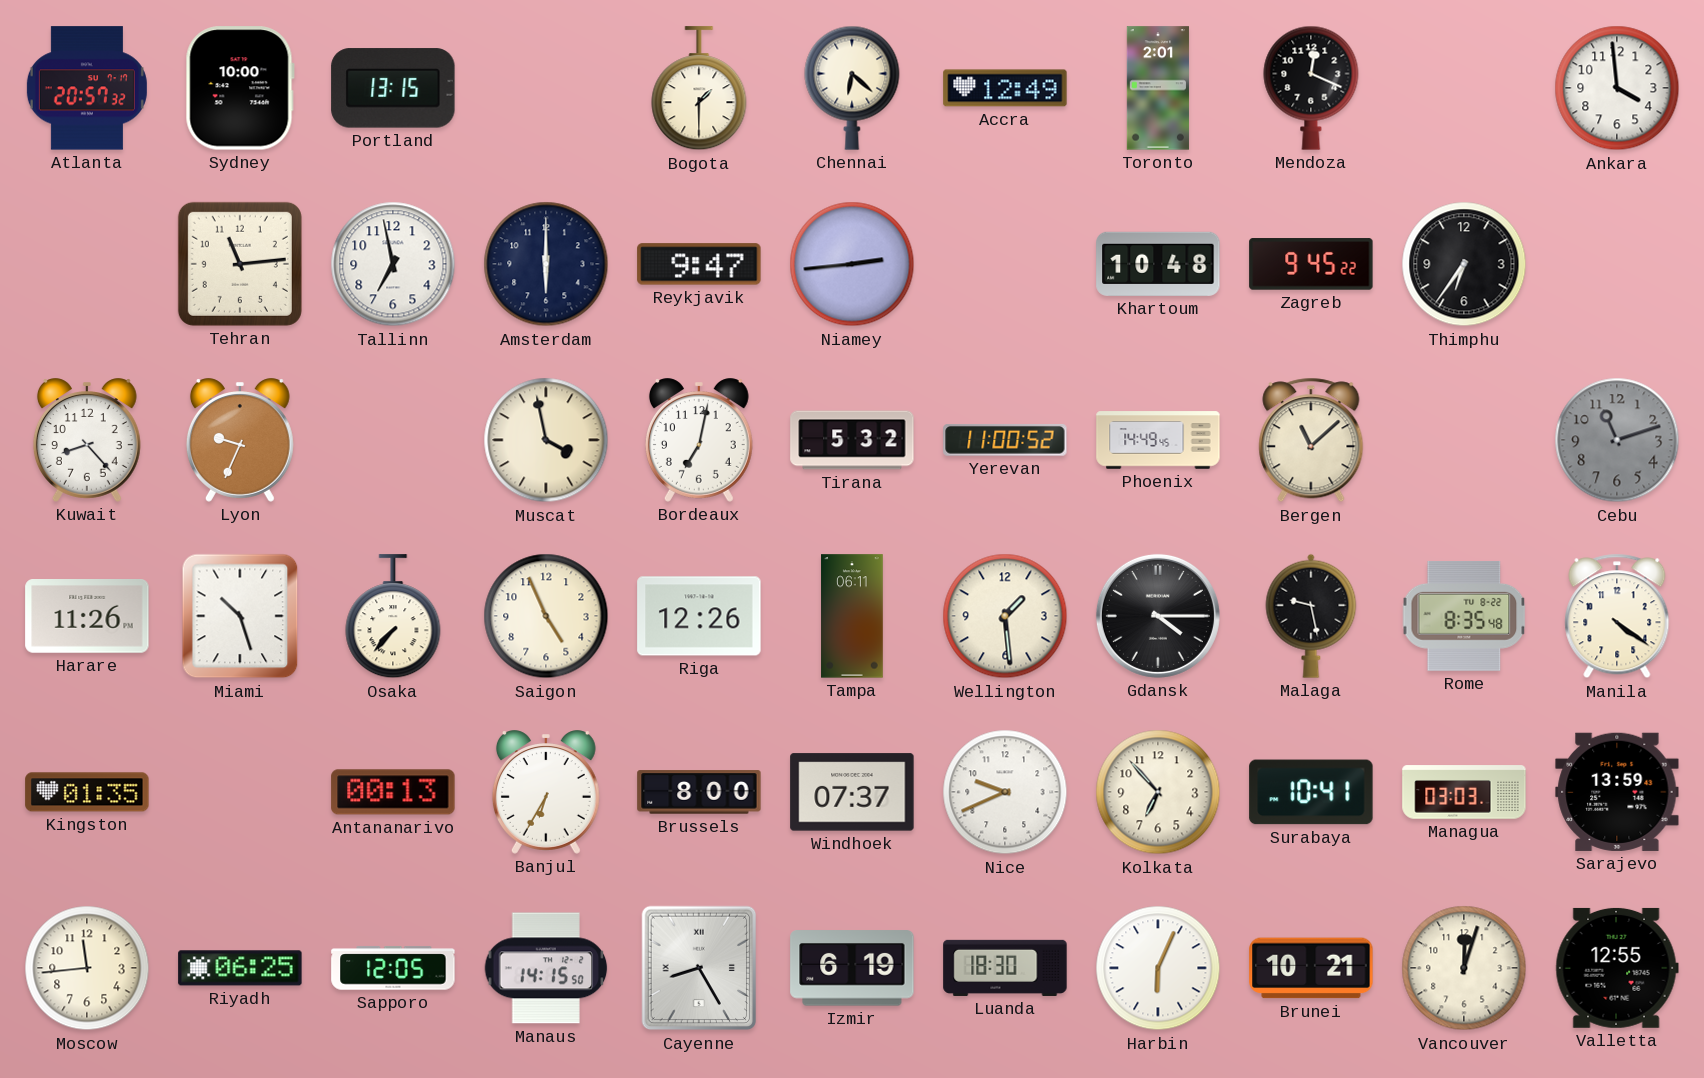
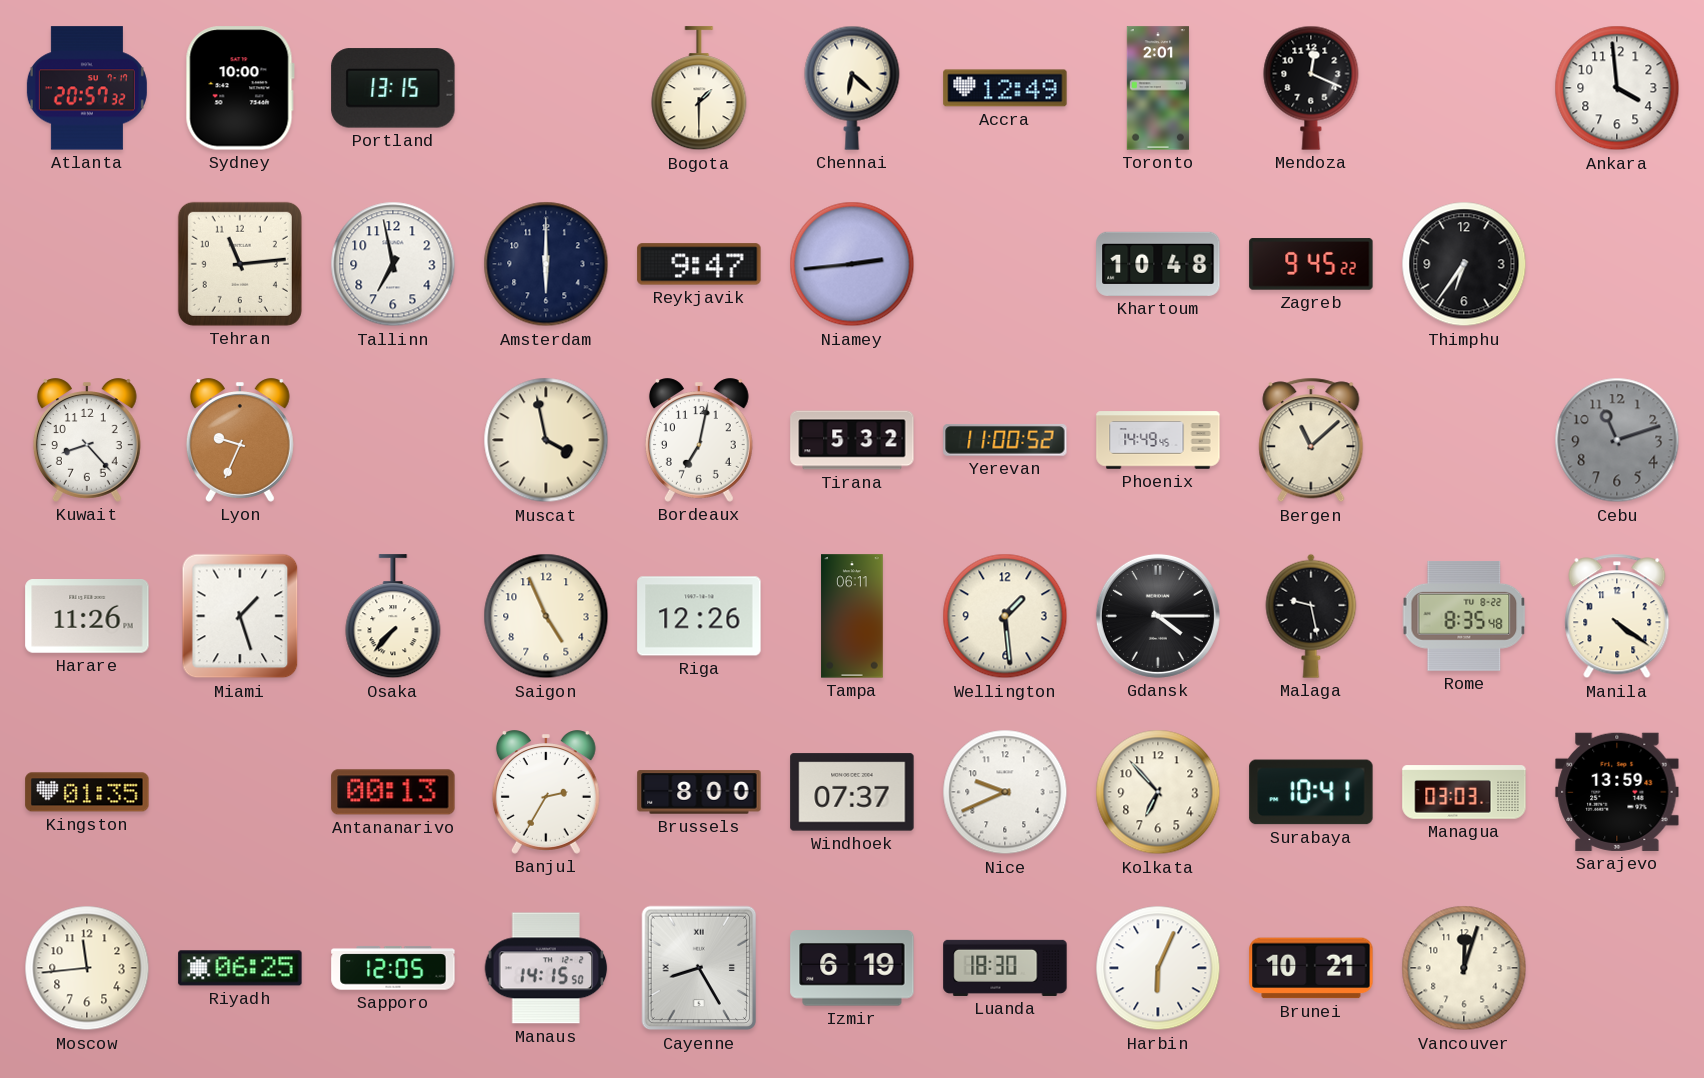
Miami: 10:27 -> 1:27 (240, 616)
Banjul: 6:35 -> 2:35 (546, 792)
Valletta: 12:55 -> none (1617, 968)
